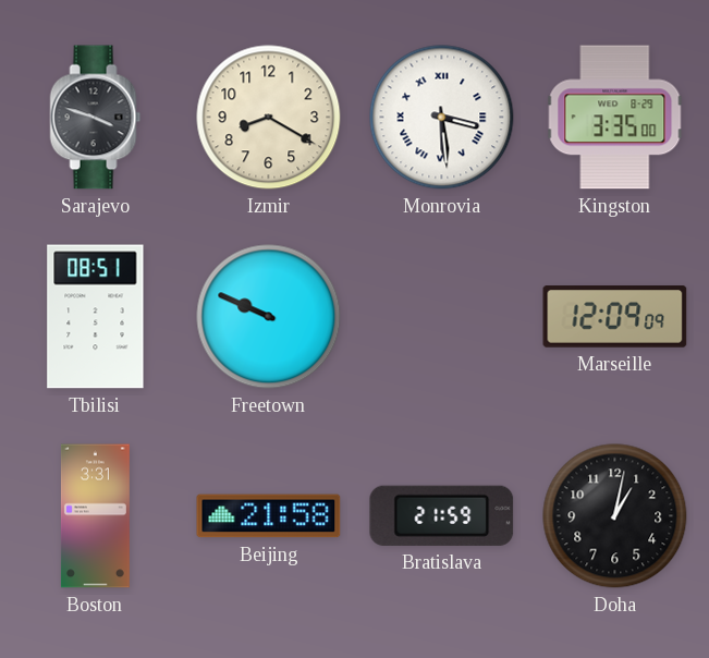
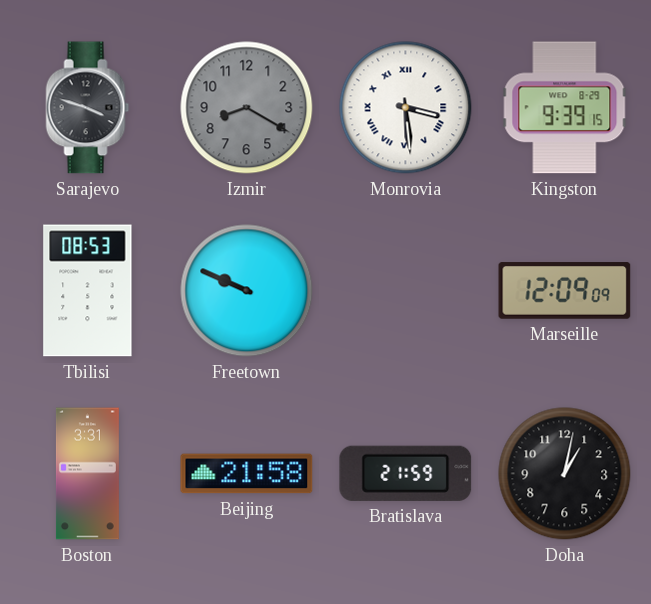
Izmir dial: cream -> grey (247, 108)
Kingston: 3:35 -> 9:39 (565, 108)
Tbilisi: 08:51 -> 08:53 (88, 291)
